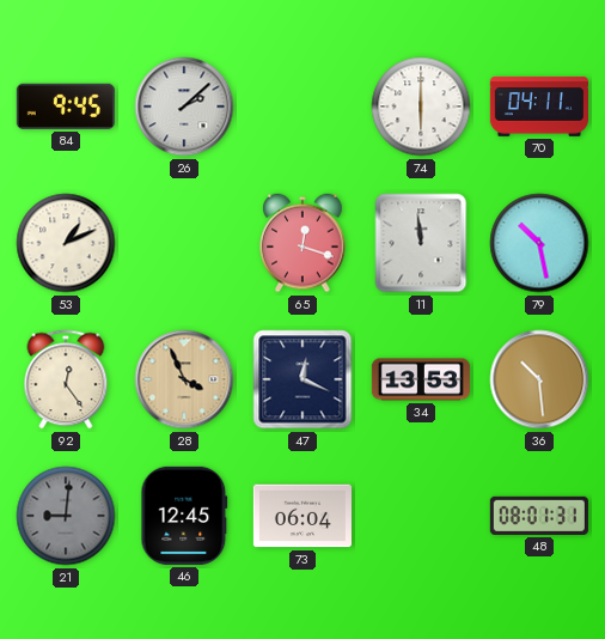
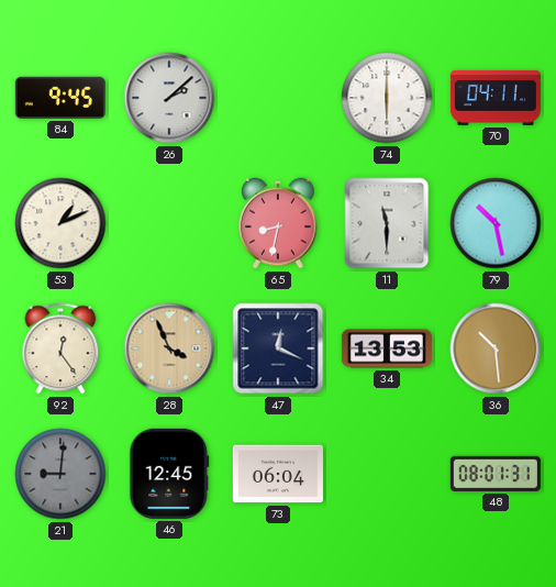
65: 12:18 -> 8:32 (278, 223)
11: 11:59 -> 11:30 (387, 223)
